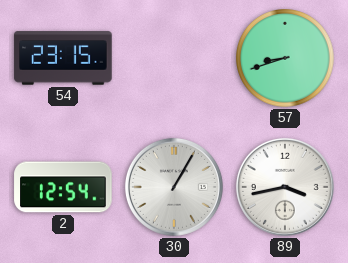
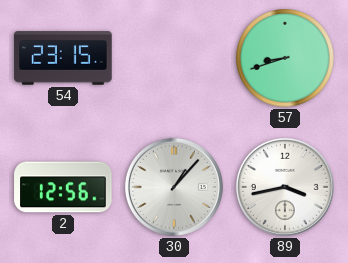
2: 12:54 -> 12:56 (63, 187)
30: 1:05 -> 1:07 (174, 187)
